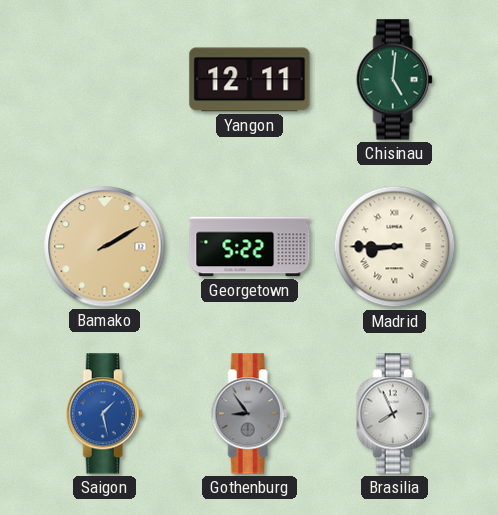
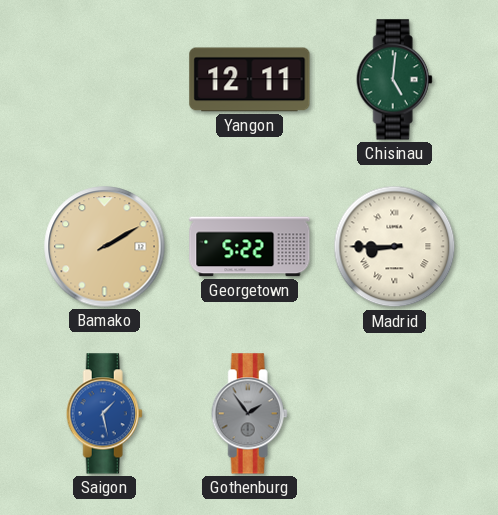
Gothenburg: 8:54 -> 1:54 (249, 414)
Brasilia: 7:56 -> none (394, 414)
